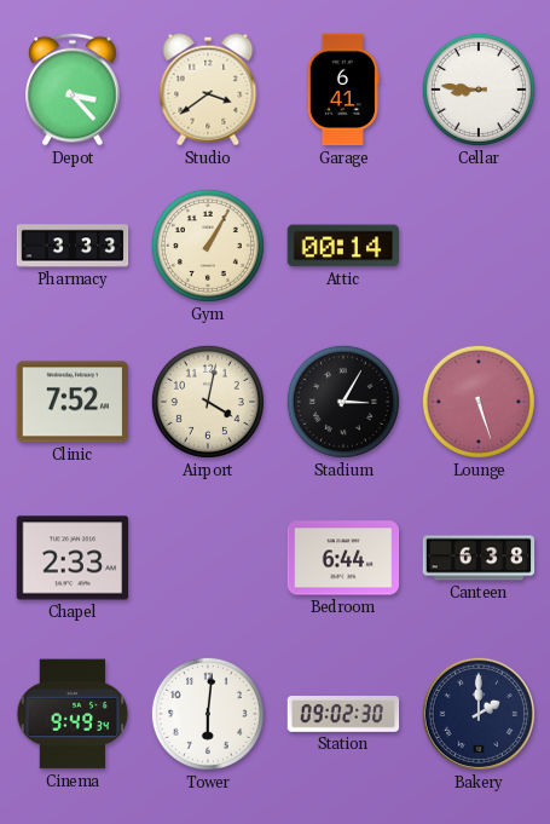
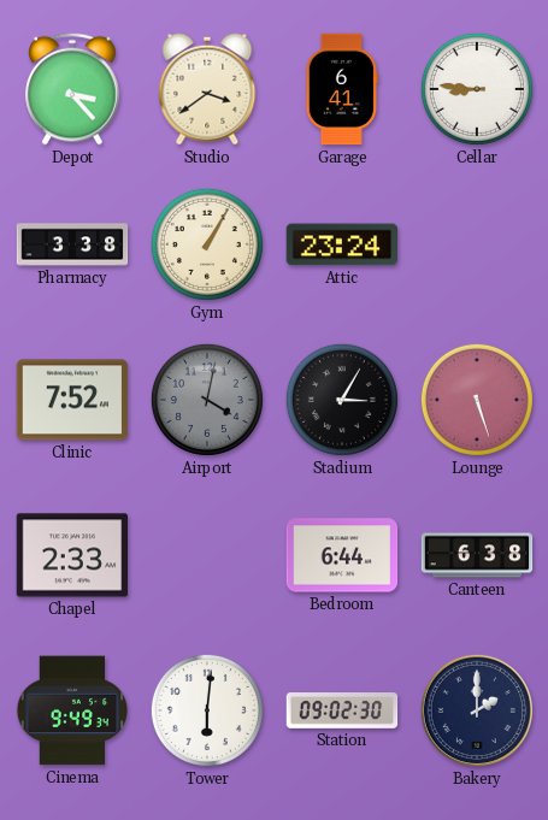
Pharmacy: 3:33 -> 3:38 (72, 244)
Attic: 00:14 -> 23:24 (342, 244)
Airport dial: cream -> grey (207, 400)
